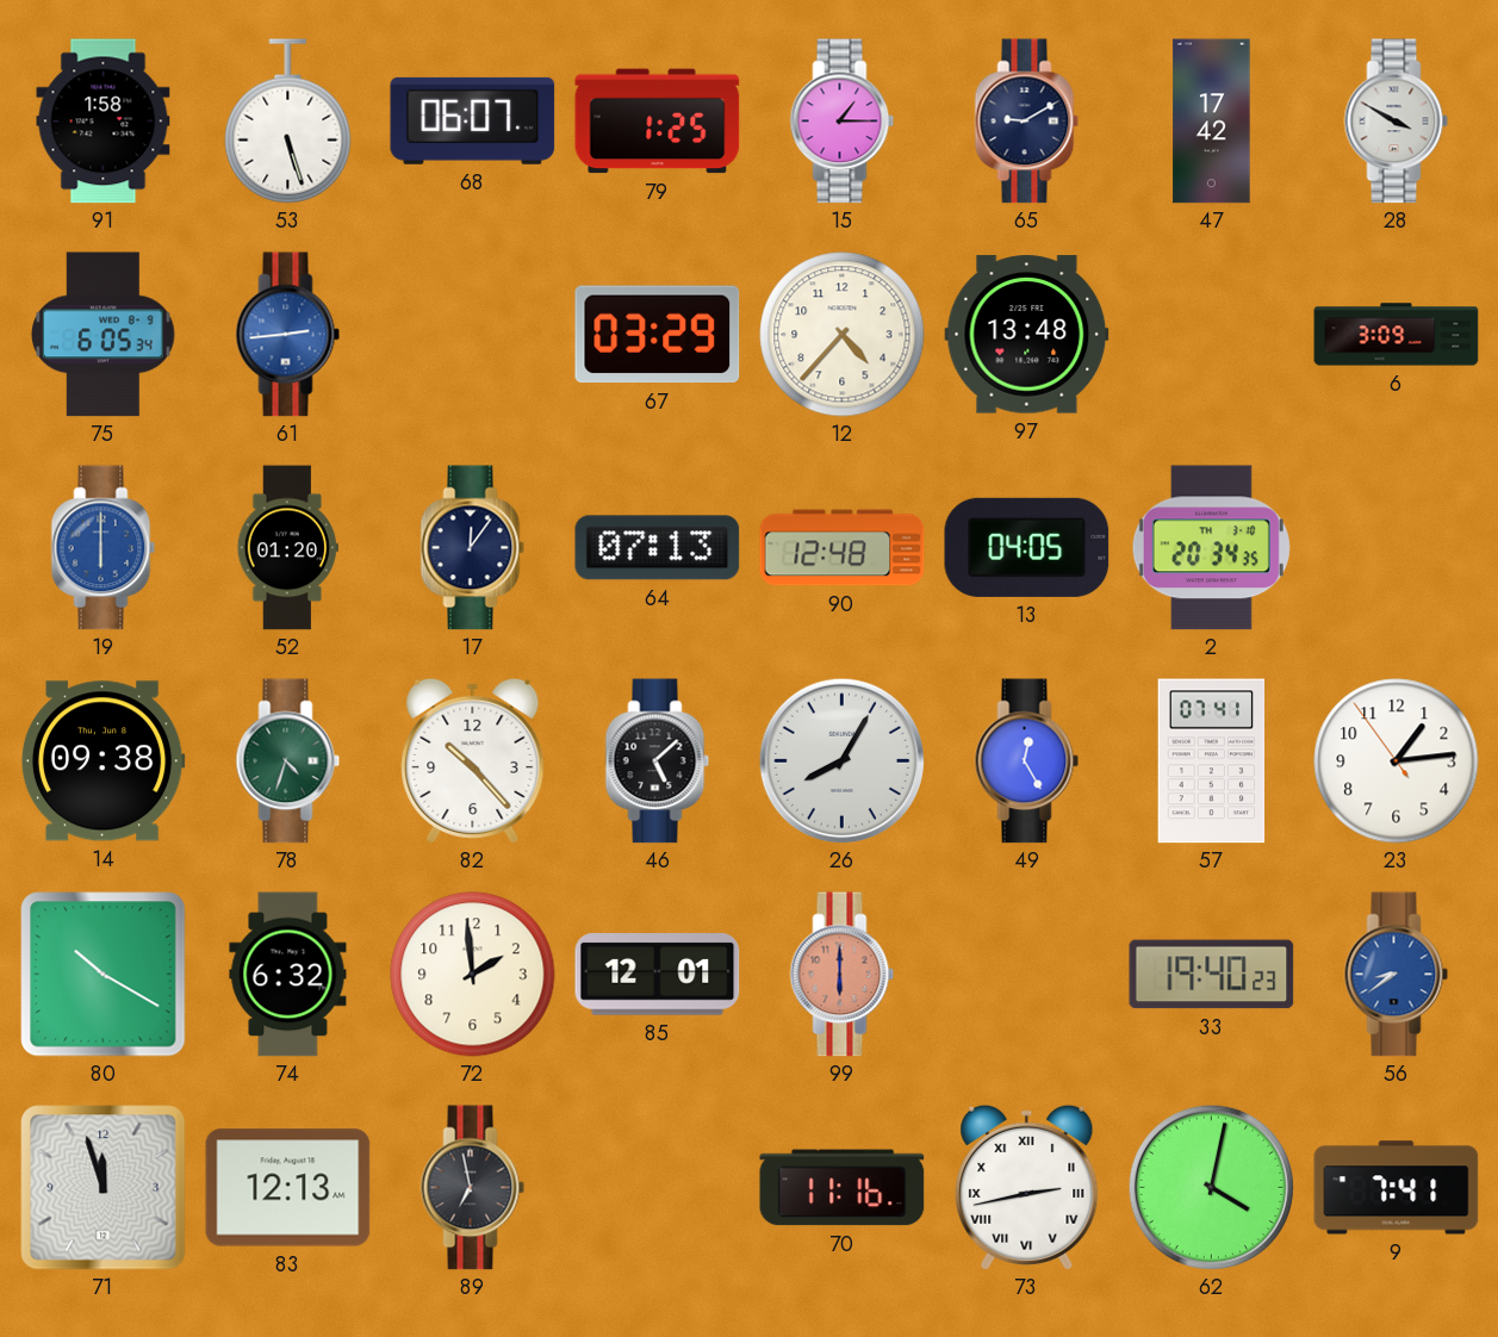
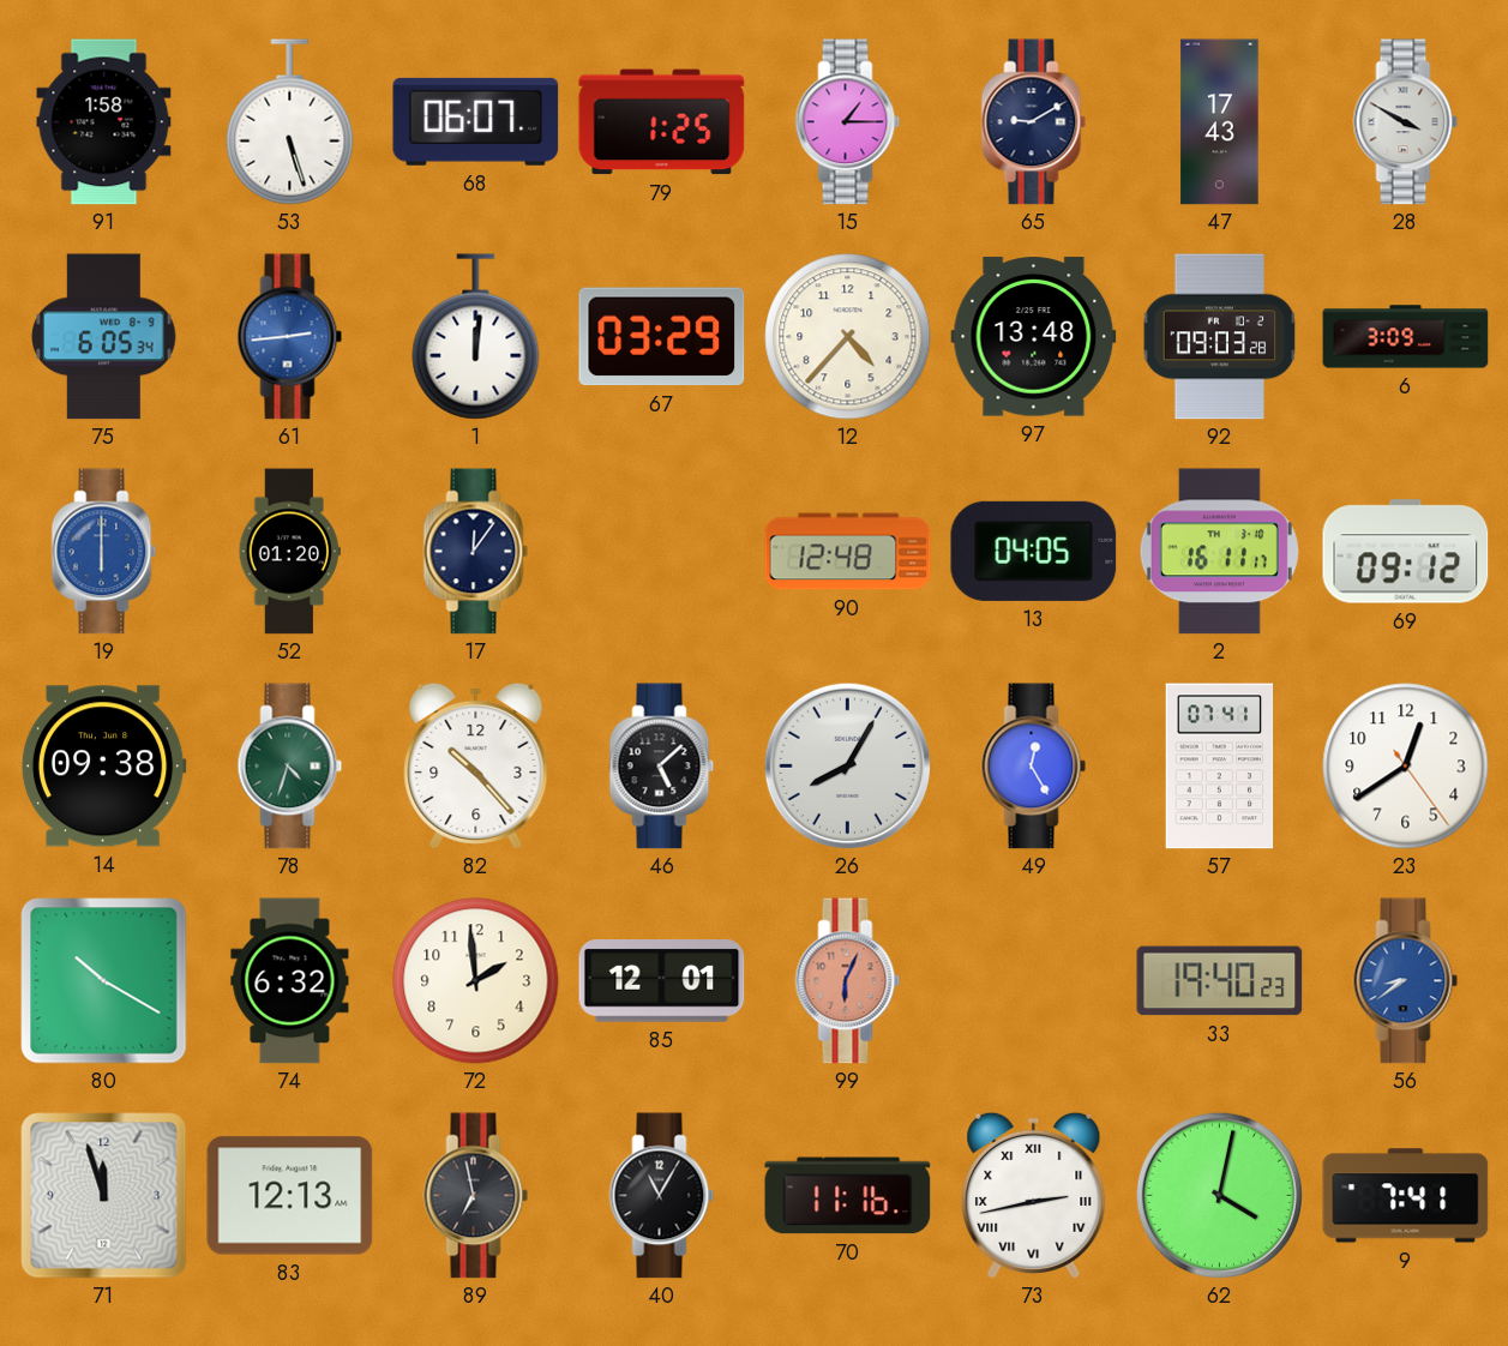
47: 17:42 -> 17:43 (1220, 122)
1: none -> 12:01 (476, 337)
92: none -> 09:03 (1220, 337)
64: 07:13 -> none (658, 548)
2: 20:34 -> 16:11 (1219, 552)
69: none -> 09:12 (1406, 552)
23: 1:13 -> 12:39 (1406, 767)
99: 6:00 -> 6:04 (848, 981)
40: none -> 11:05 (662, 1196)
